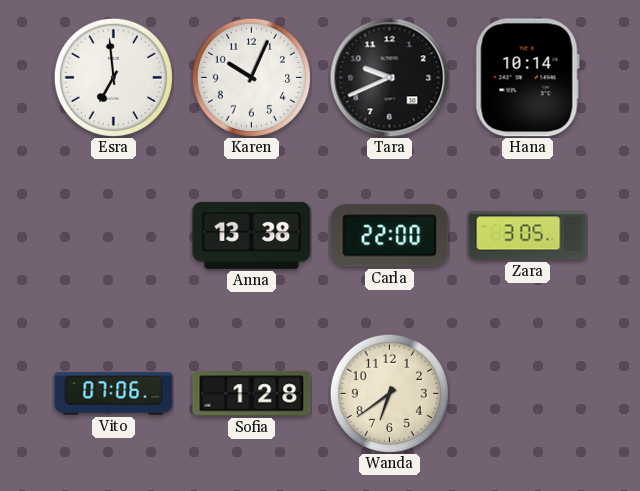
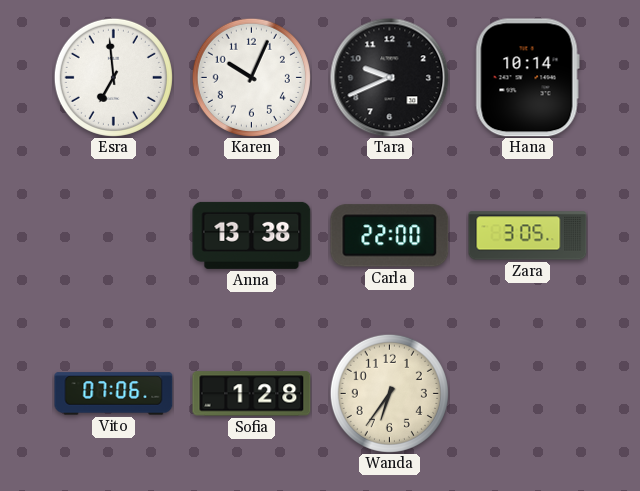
Wanda: 6:39 -> 6:36 (389, 393)
